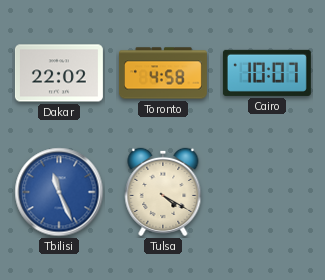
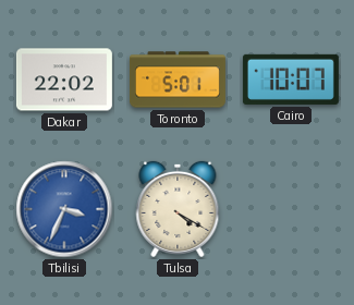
Toronto: 4:58 -> 5:01 (178, 80)
Tbilisi: 11:26 -> 3:34 (64, 209)
